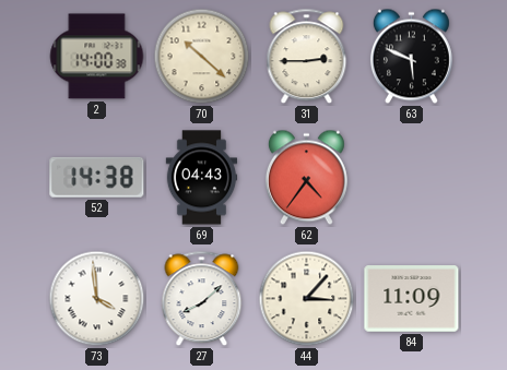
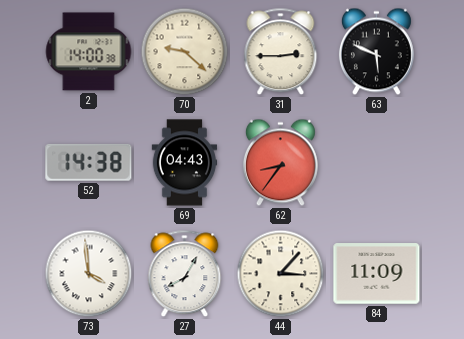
70: 10:22 -> 9:22 (185, 52)
62: 4:36 -> 8:36 (280, 163)
27: 8:08 -> 8:05 (185, 274)
